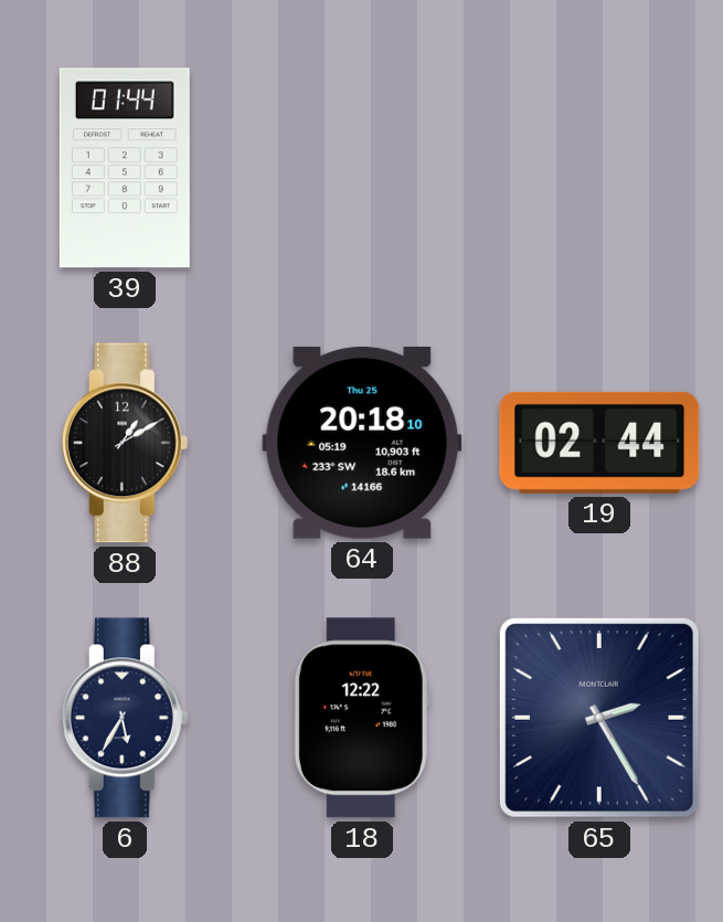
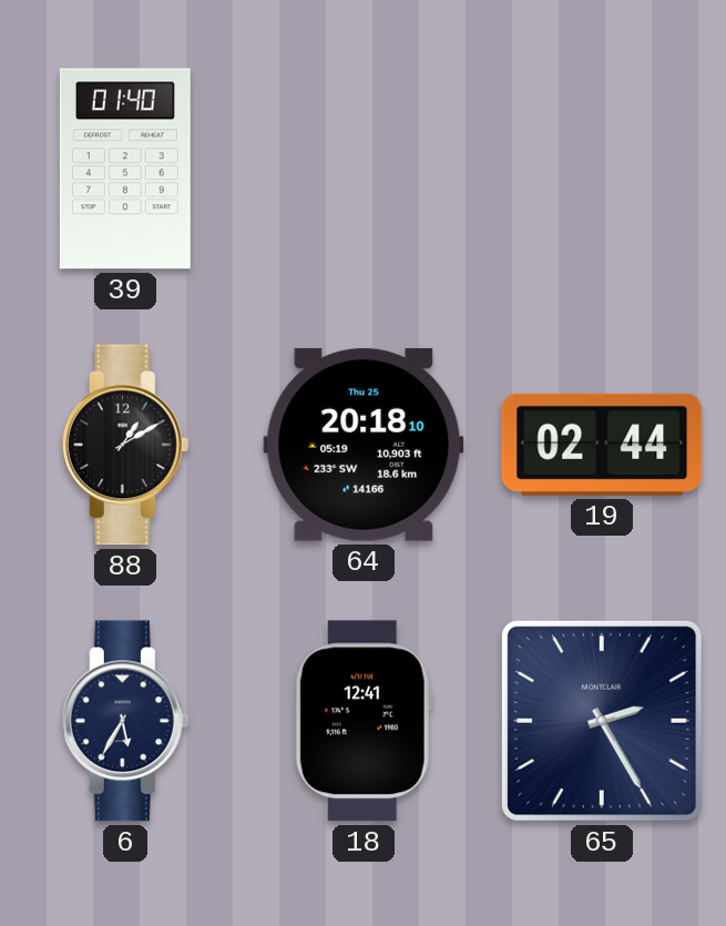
39: 01:44 -> 01:40 (125, 169)
18: 12:22 -> 12:41 (364, 721)
